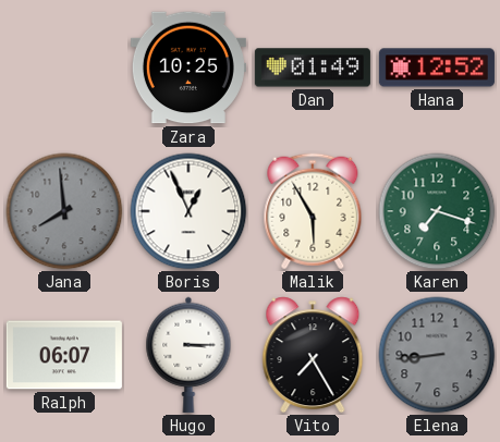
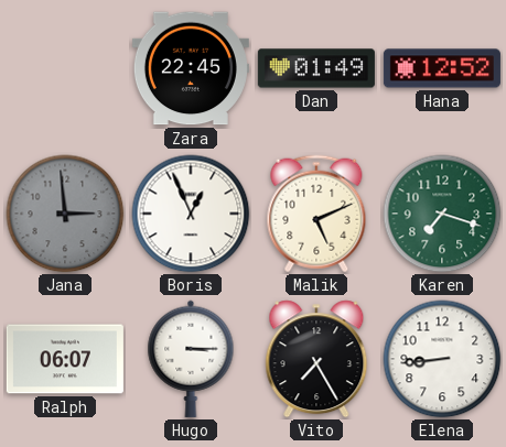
Zara: 10:25 -> 22:45 (191, 68)
Jana: 7:59 -> 2:59 (65, 214)
Malik: 5:55 -> 5:11 (316, 214)
Elena dial: grey -> white (442, 359)
